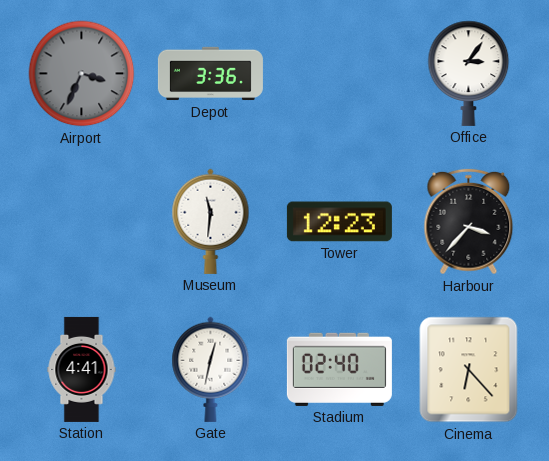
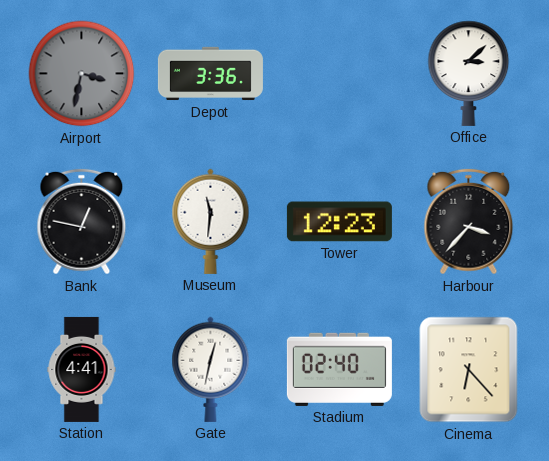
Airport: 3:34 -> 3:32 (82, 74)
Office: 3:06 -> 3:08 (469, 73)
Bank: none -> 12:47 (82, 222)
